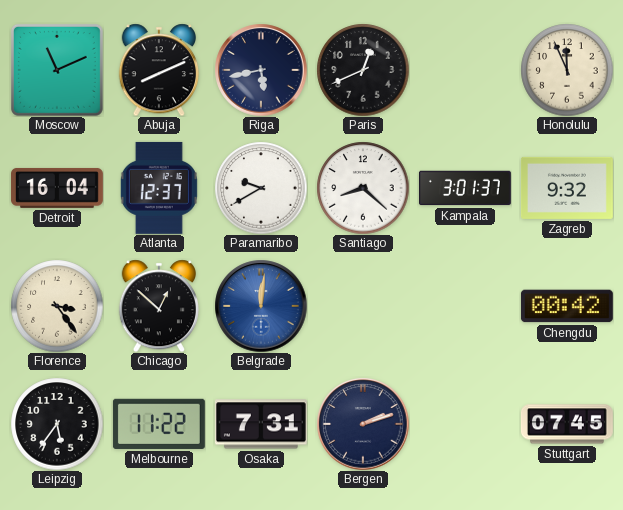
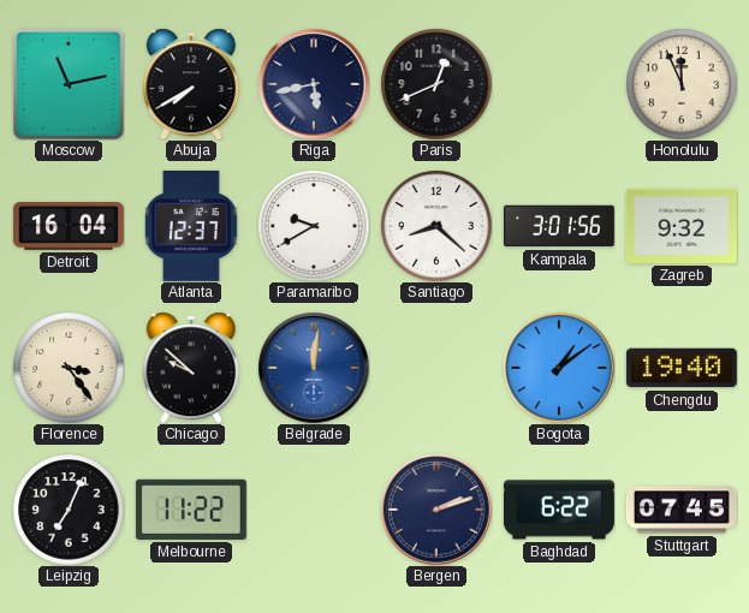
Moscow: 11:11 -> 11:13 (69, 84)
Abuja: 8:11 -> 7:40 (190, 84)
Kampala: 3:01:37 -> 3:01:56 (559, 226)
Chicago: 12:52 -> 9:52 (190, 368)
Bogota: none -> 1:09 (559, 368)
Chengdu: 00:42 -> 19:40 (682, 368)
Leipzig: 5:36 -> 7:04 (69, 510)
Osaka: 7:31 -> none (261, 424)
Baghdad: none -> 6:22 (559, 510)
